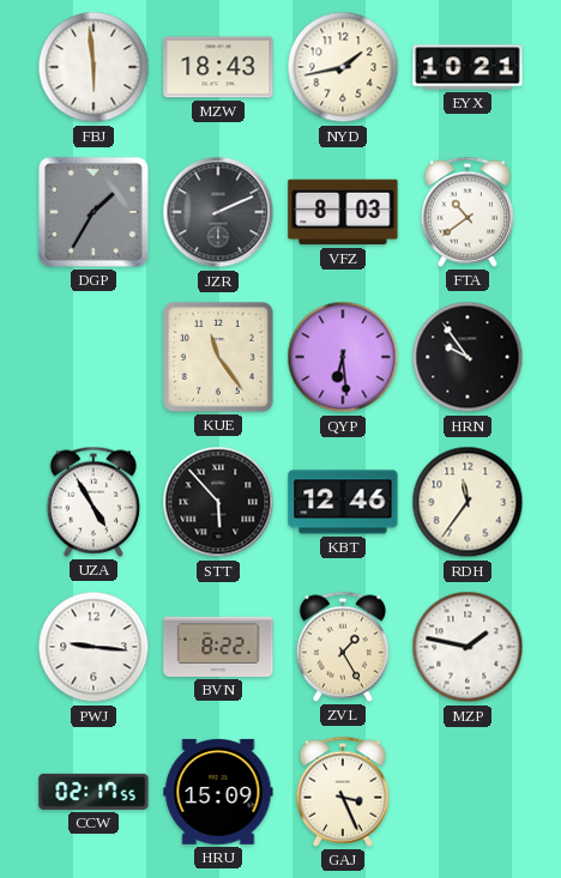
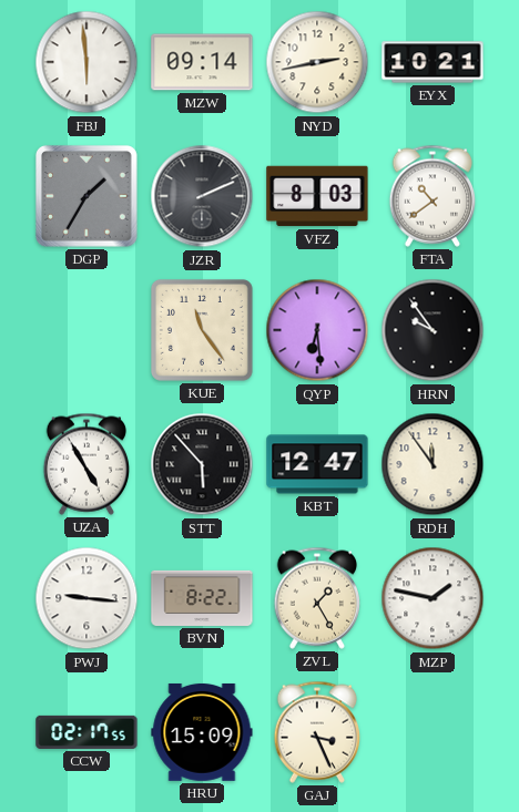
MZW: 18:43 -> 09:14 (202, 62)
NYD: 1:43 -> 2:43 (317, 62)
KBT: 12:46 -> 12:47 (317, 464)
RDH: 11:36 -> 11:54 (432, 464)
